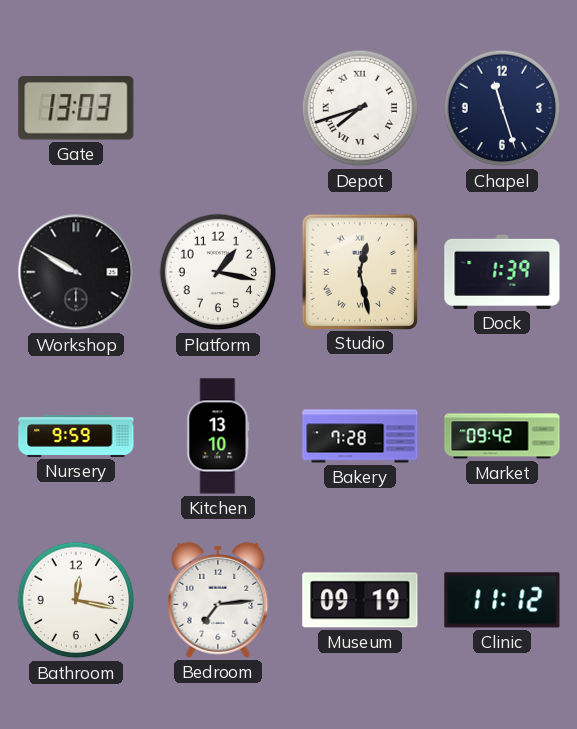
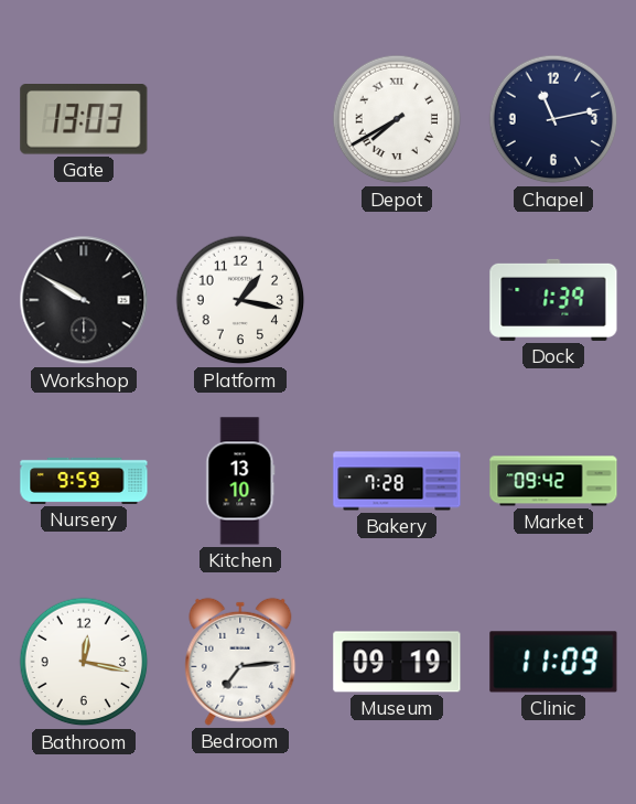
Depot: 7:42 -> 7:40 (397, 119)
Chapel: 11:27 -> 11:13 (553, 119)
Studio: 12:28 -> none (359, 271)
Clinic: 11:12 -> 11:09 (553, 662)
